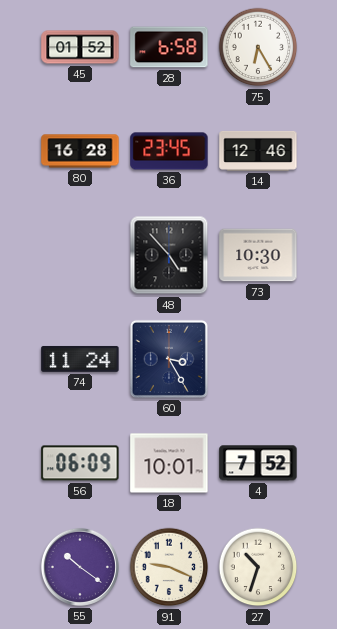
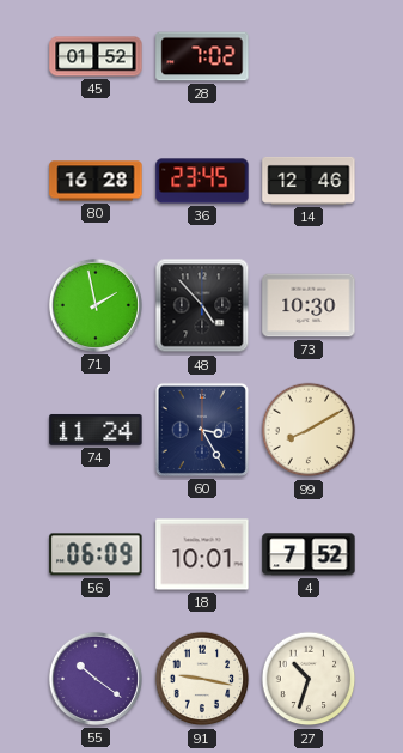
28: 6:58 -> 7:02 (202, 56)
75: 6:25 -> none (258, 47)
71: none -> 1:58 (96, 305)
99: none -> 8:10 (309, 430)
91: 9:19 -> 9:17 (202, 679)
